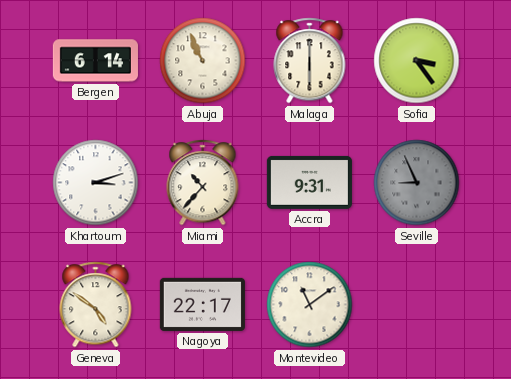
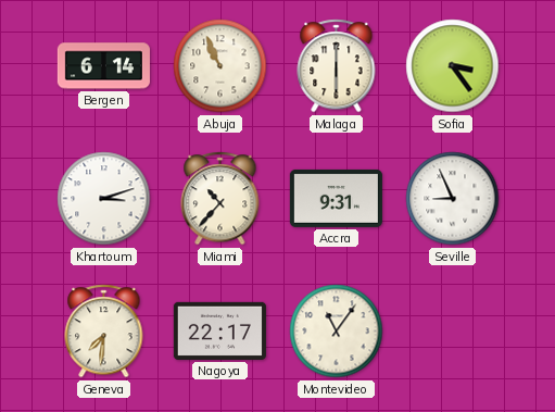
Seville dial: grey -> white (453, 199)
Geneva: 4:51 -> 7:31 (104, 332)
Montevideo: 11:09 -> 11:06 (337, 332)
